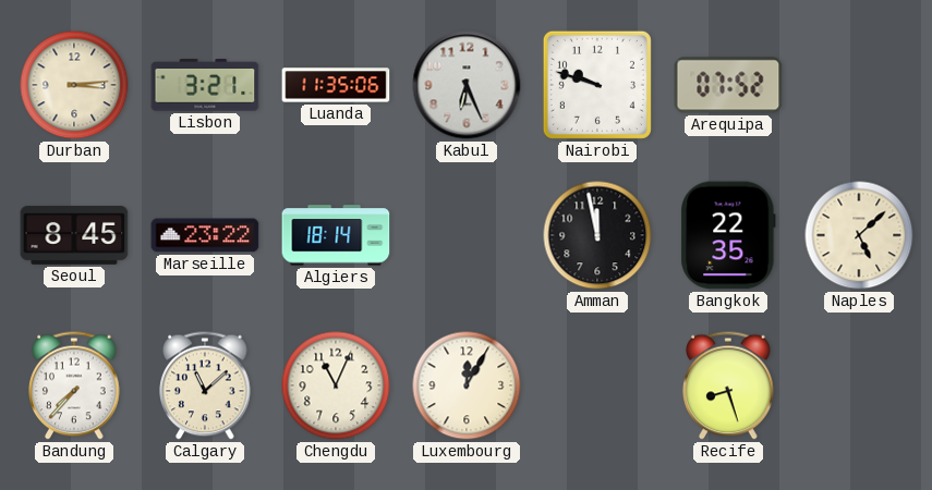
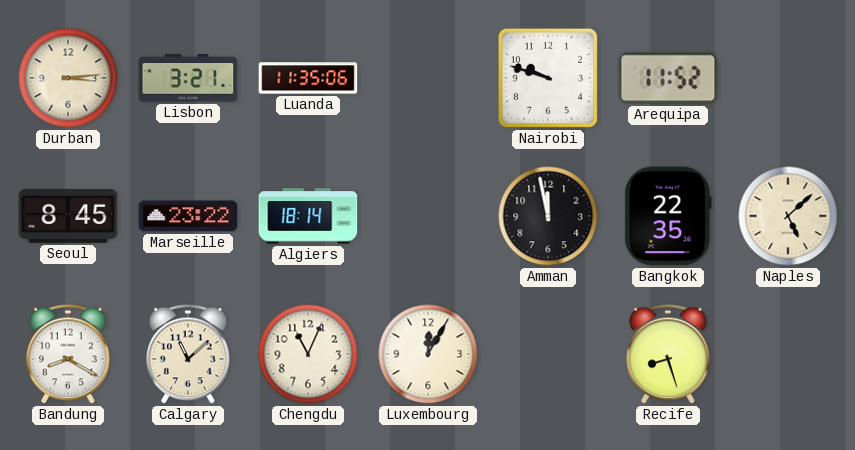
Kabul: 6:26 -> none (467, 85)
Arequipa: 07:52 -> 11:52 (668, 78)
Bandung: 7:37 -> 8:20 (68, 354)
